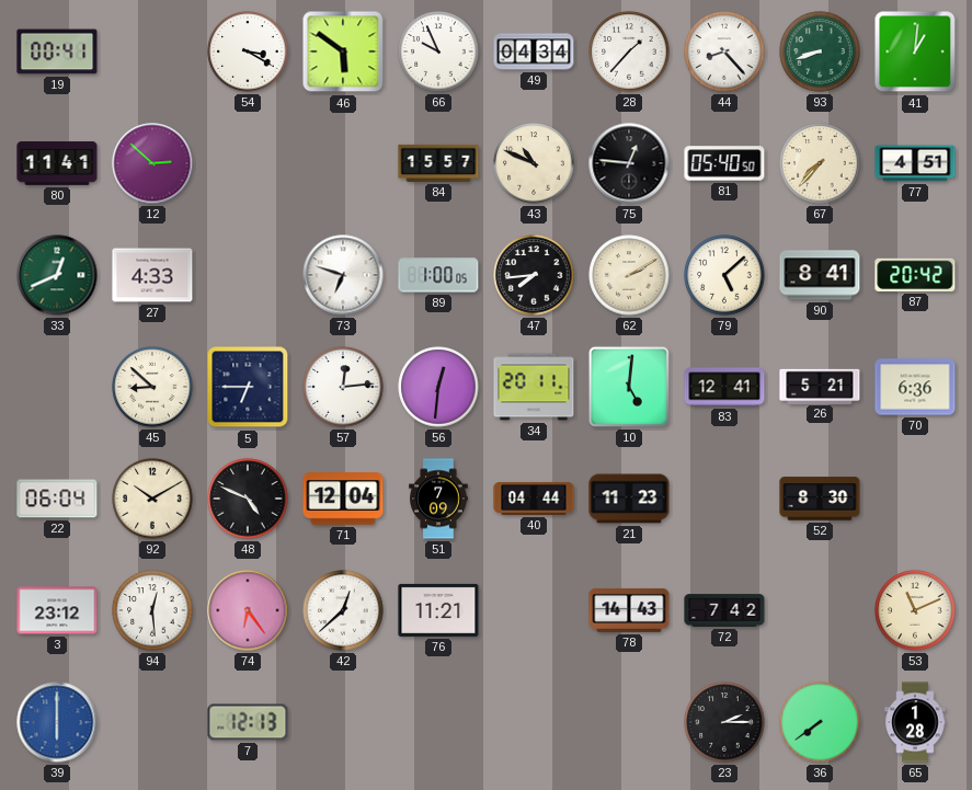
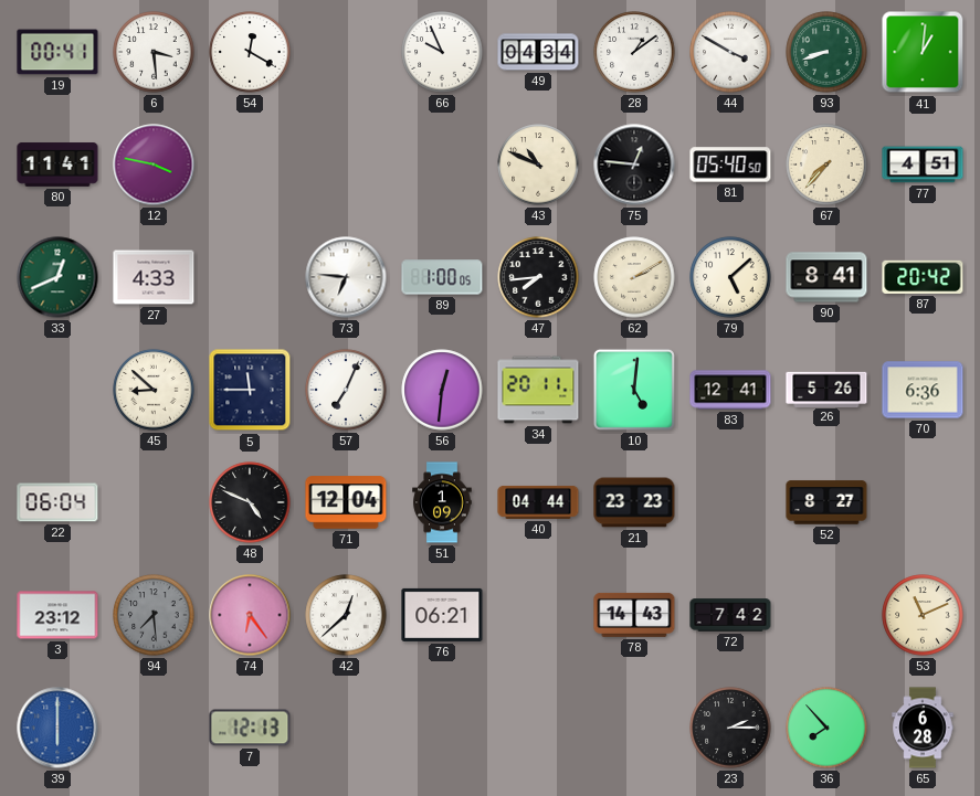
6: none -> 3:29 (154, 52)
54: 3:20 -> 12:20 (250, 52)
46: 5:51 -> none (343, 51)
28: 1:37 -> 1:09 (634, 52)
44: 8:23 -> 3:50 (730, 52)
12: 2:52 -> 3:47 (154, 164)
84: 15:57 -> none (438, 163)
73: 6:48 -> 6:46 (346, 277)
5: 6:45 -> 11:45 (250, 390)
57: 12:14 -> 7:04 (346, 390)
26: 5:21 -> 5:26 (826, 389)
92: 10:10 -> none (152, 499)
51: 7:09 -> 1:09 (442, 502)
21: 11:23 -> 23:23 (634, 502)
52: 8:30 -> 8:27 (826, 502)
94: 12:29 -> 7:29 (154, 615)
94 dial: white -> grey (154, 615)
76: 11:21 -> 06:21 (442, 615)
36: 7:39 -> 7:53 (826, 728)
65: 1:28 -> 6:28 (923, 728)
